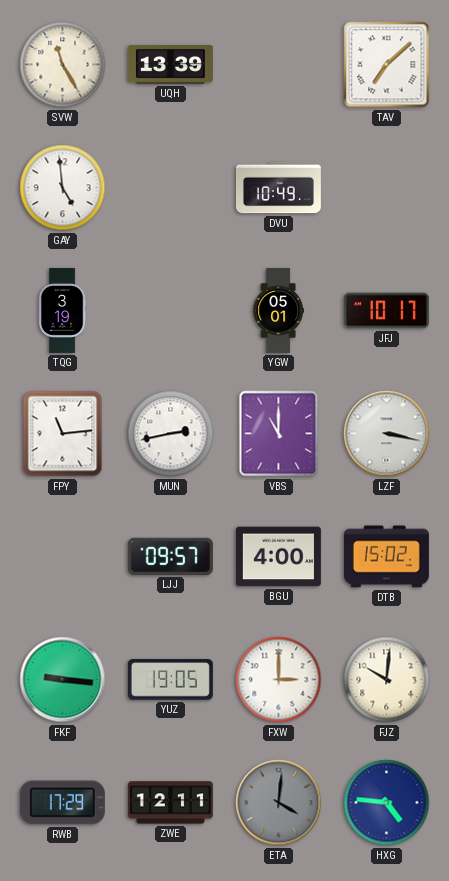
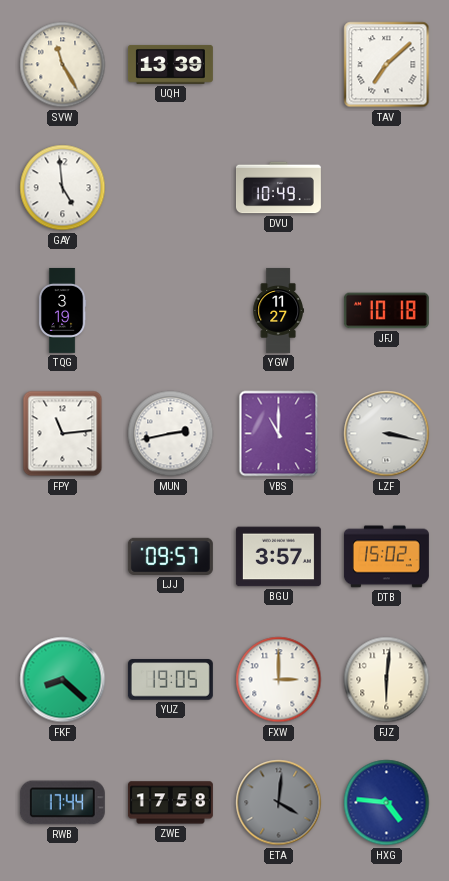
YGW: 05:01 -> 11:27 (278, 310)
JFJ: 10:17 -> 10:18 (386, 311)
BGU: 4:00 -> 3:57 (278, 557)
FKF: 9:16 -> 8:22 (63, 680)
FJZ: 10:01 -> 6:01 (387, 680)
RWB: 17:29 -> 17:44 (62, 803)
ZWE: 12:11 -> 17:58 (170, 803)
